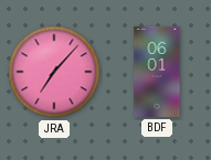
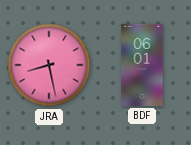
JRA: 7:07 -> 8:28 (49, 65)
